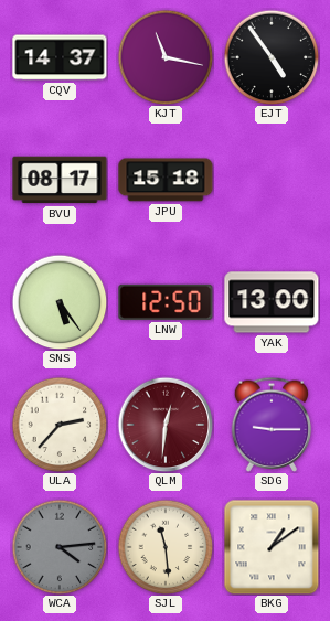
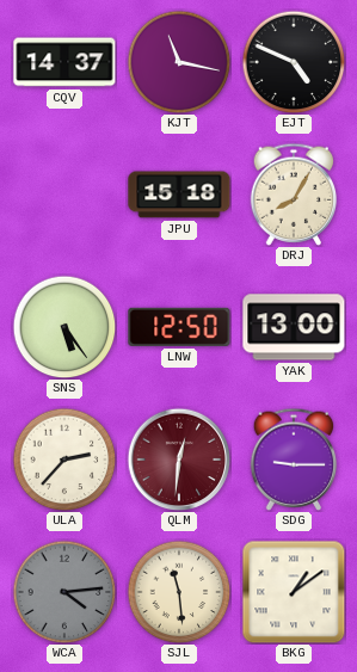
EJT: 4:54 -> 4:49 (294, 62)
BVU: 08:17 -> none (60, 180)
DRJ: none -> 8:05 (294, 195)
